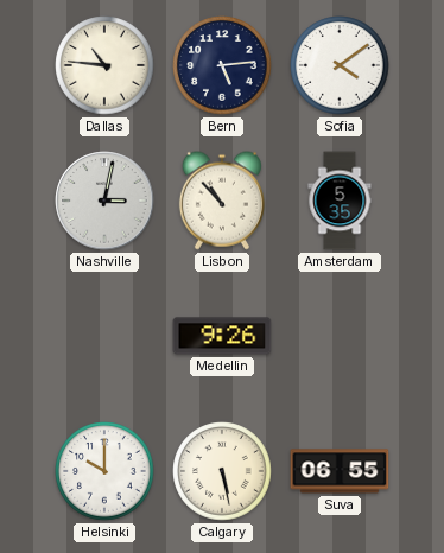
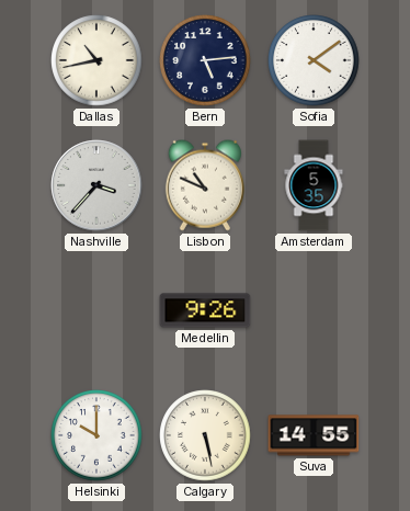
Dallas: 10:46 -> 10:43 (96, 60)
Nashville: 3:02 -> 3:37 (96, 185)
Lisbon: 10:53 -> 10:49 (205, 185)
Suva: 06:55 -> 14:55 (314, 435)
